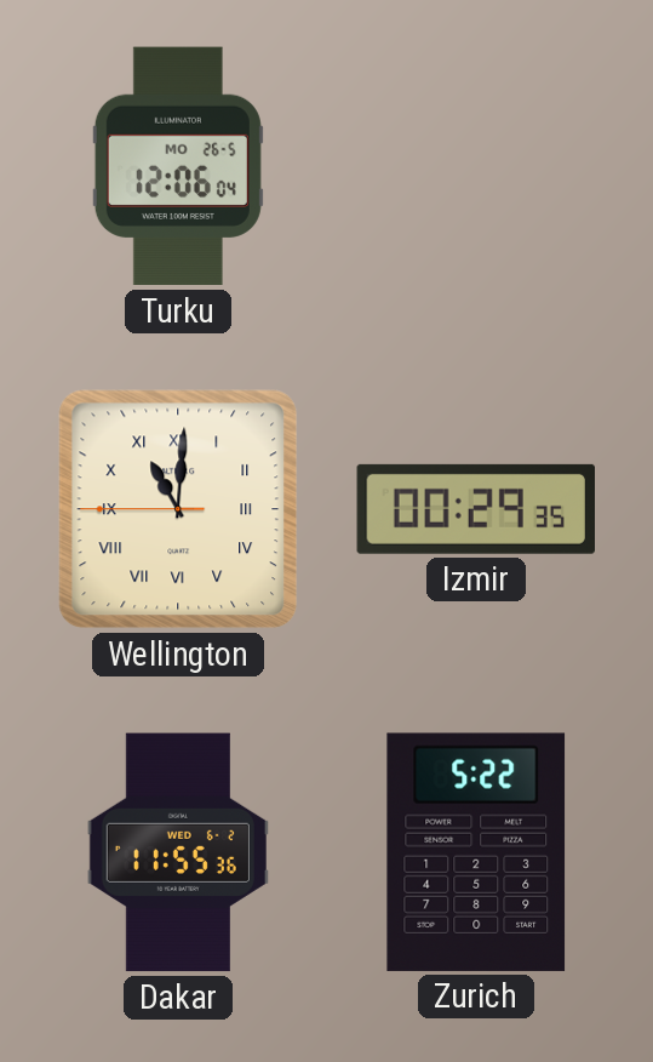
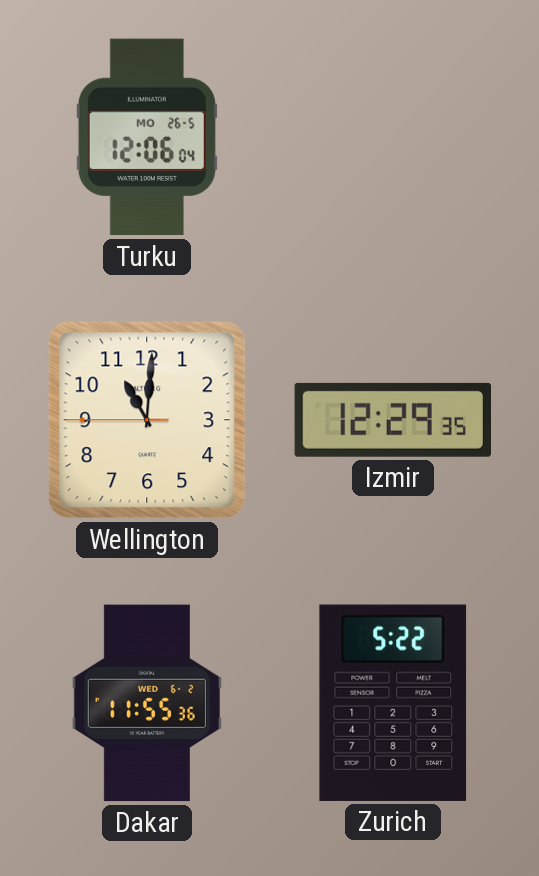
Wellington numerals: Roman -> Arabic (147, 420)
Izmir: 00:29 -> 12:29 (392, 420)
